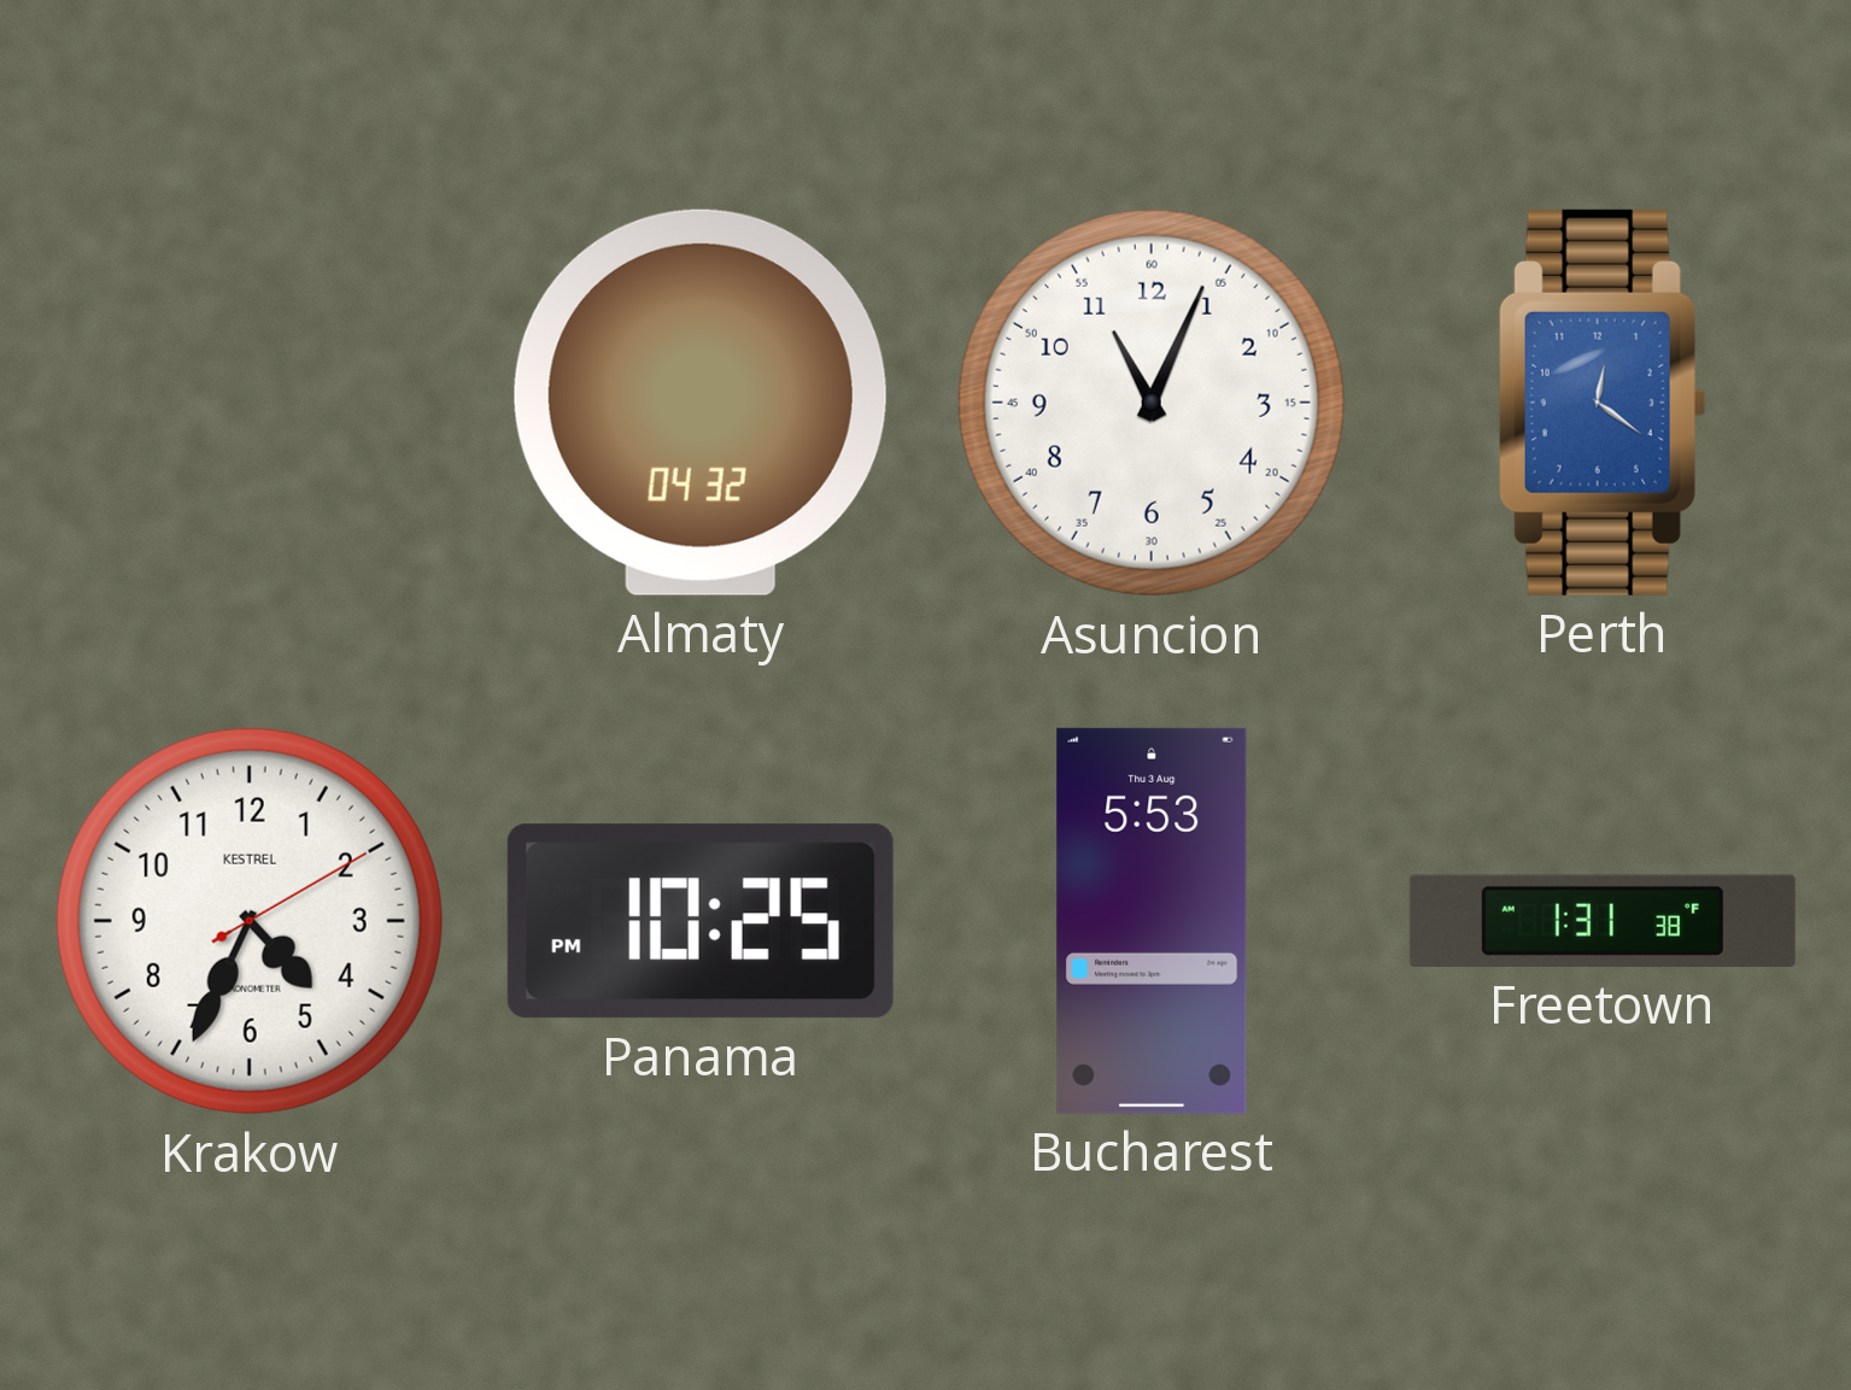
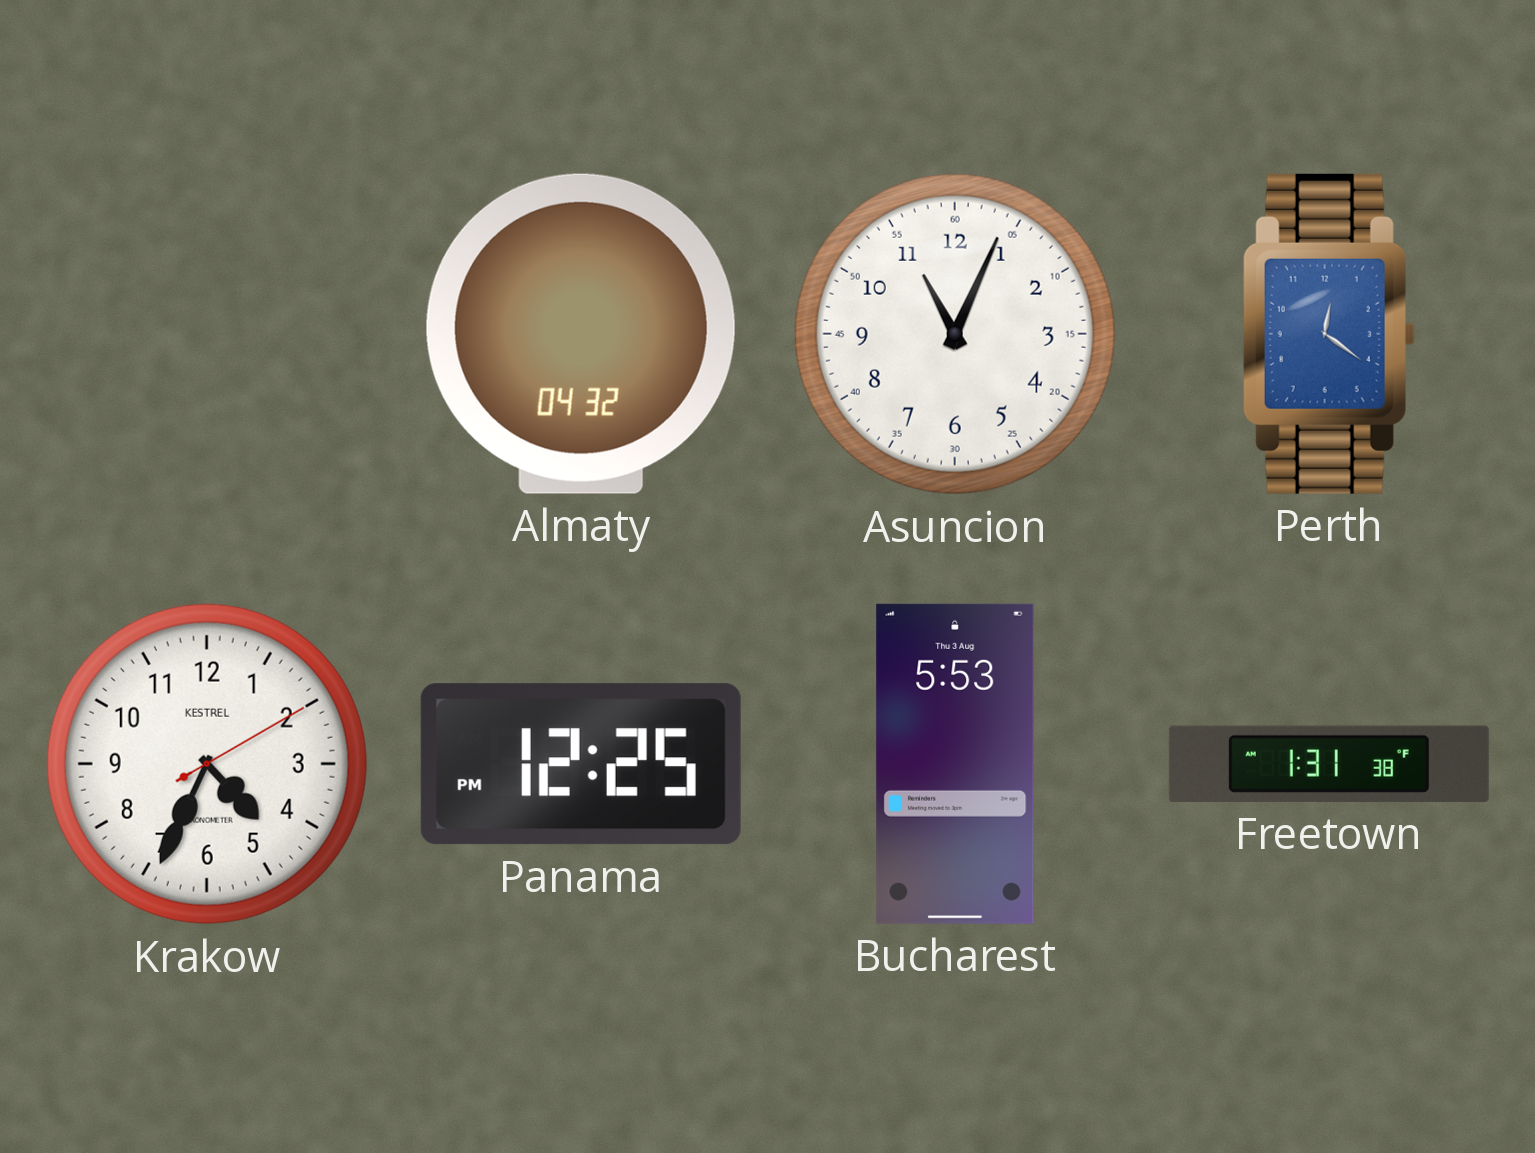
Panama: 10:25 -> 12:25 (581, 764)
